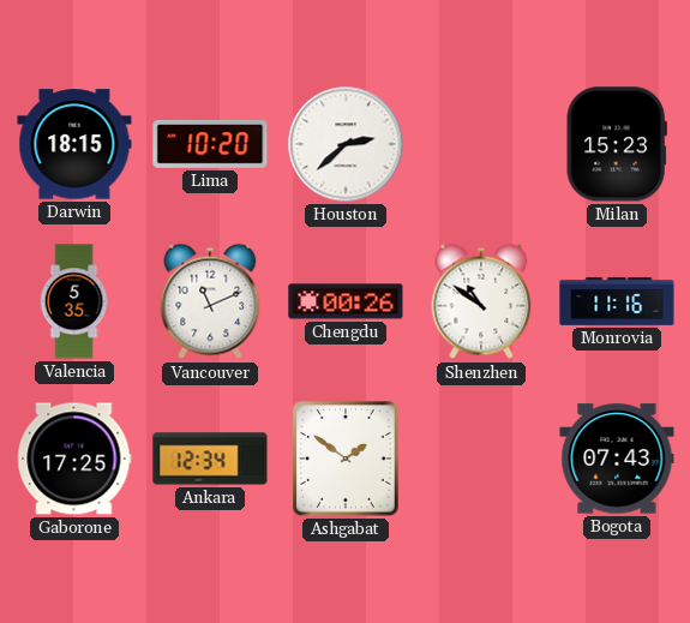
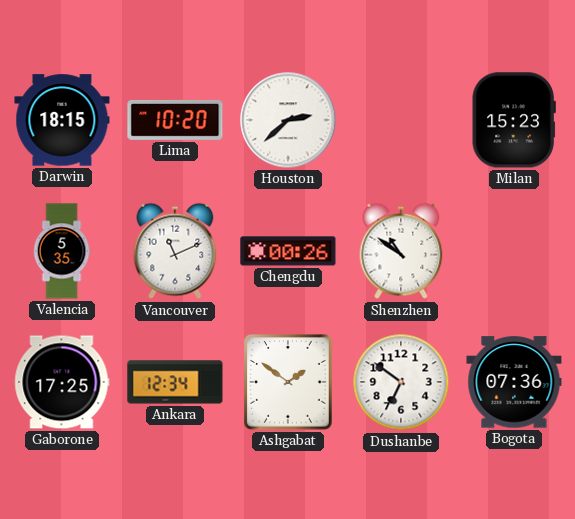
Monrovia: 11:16 -> none (617, 301)
Dushanbe: none -> 6:51 (401, 382)
Bogota: 07:43 -> 07:36 (514, 382)
